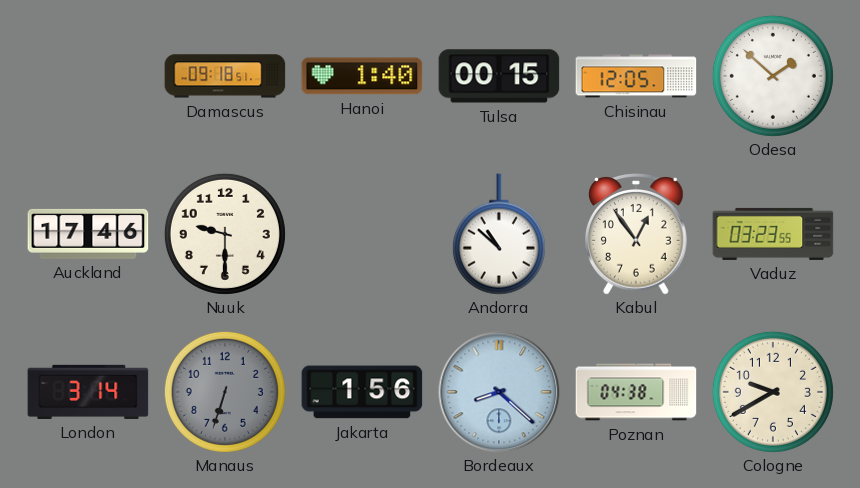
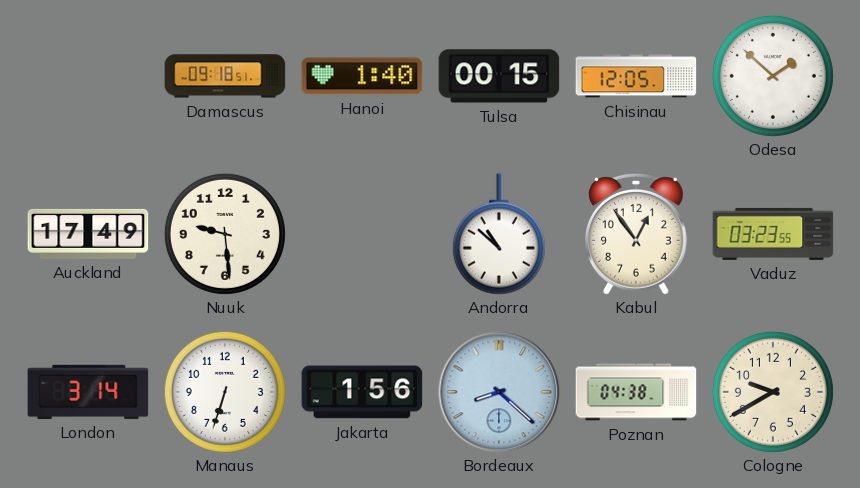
Auckland: 17:46 -> 17:49 (88, 234)
Nuuk: 9:30 -> 9:29 (225, 234)
Manaus dial: grey -> white (225, 392)
